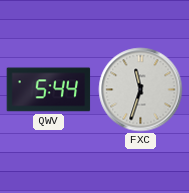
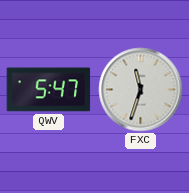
QWV: 5:44 -> 5:47 (49, 90)
